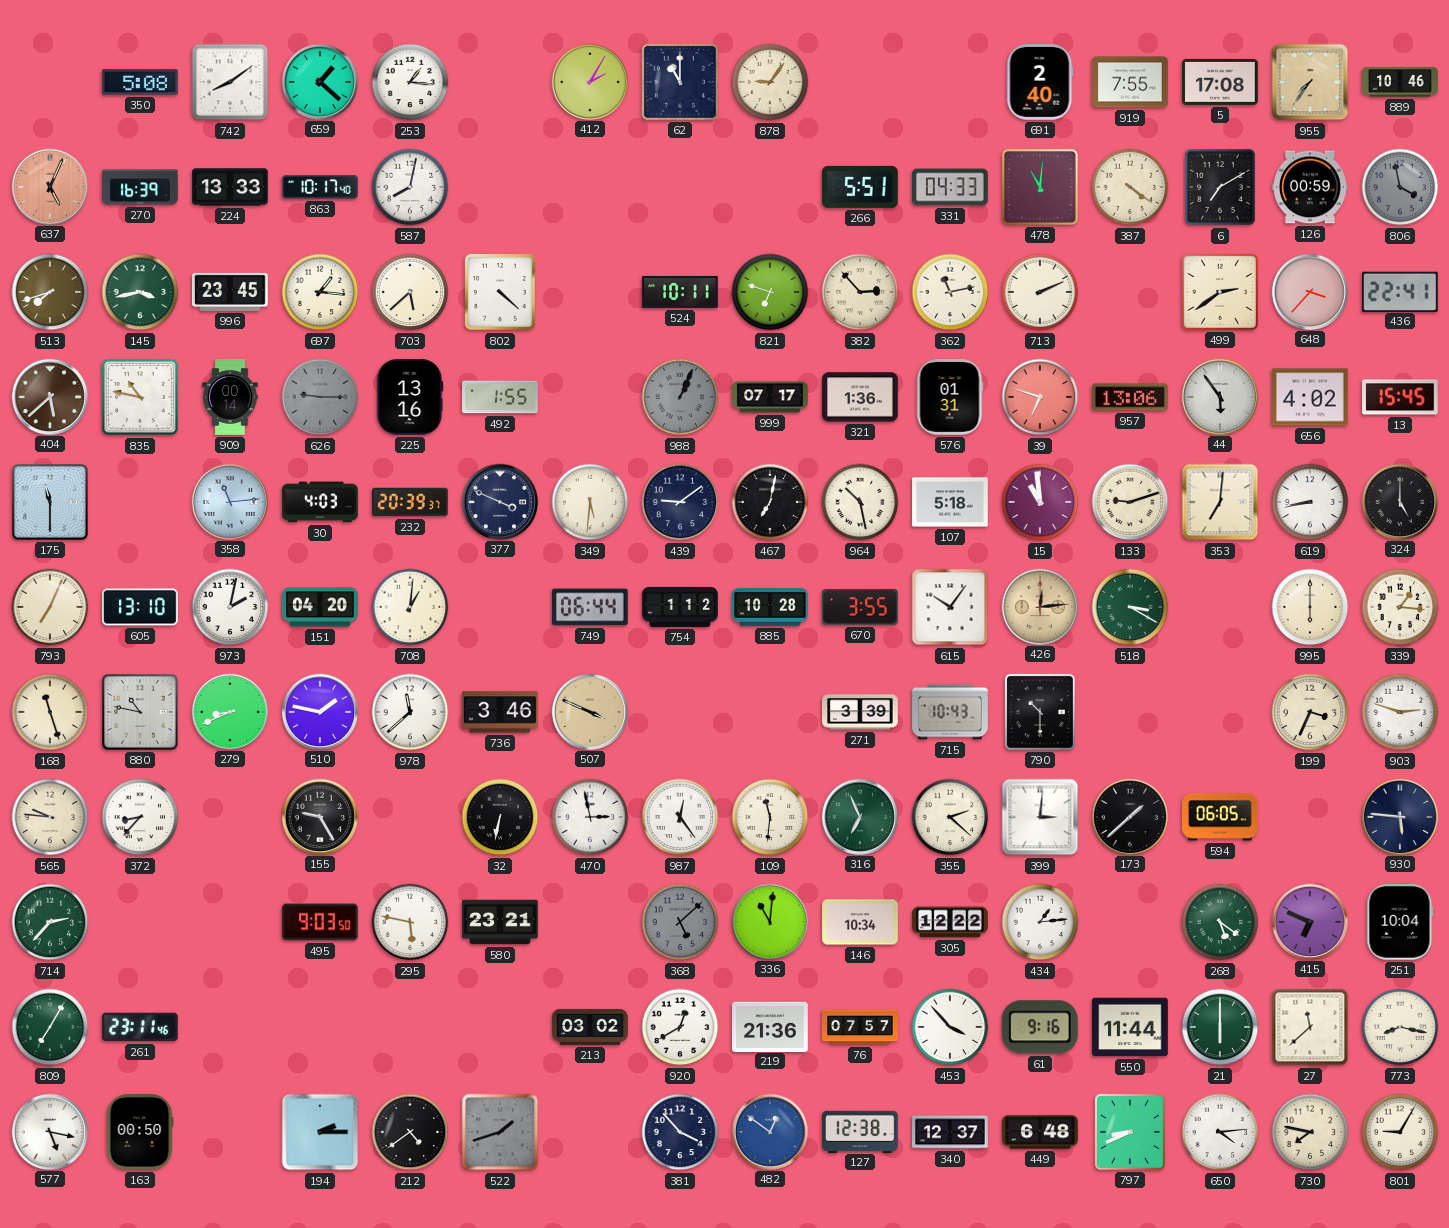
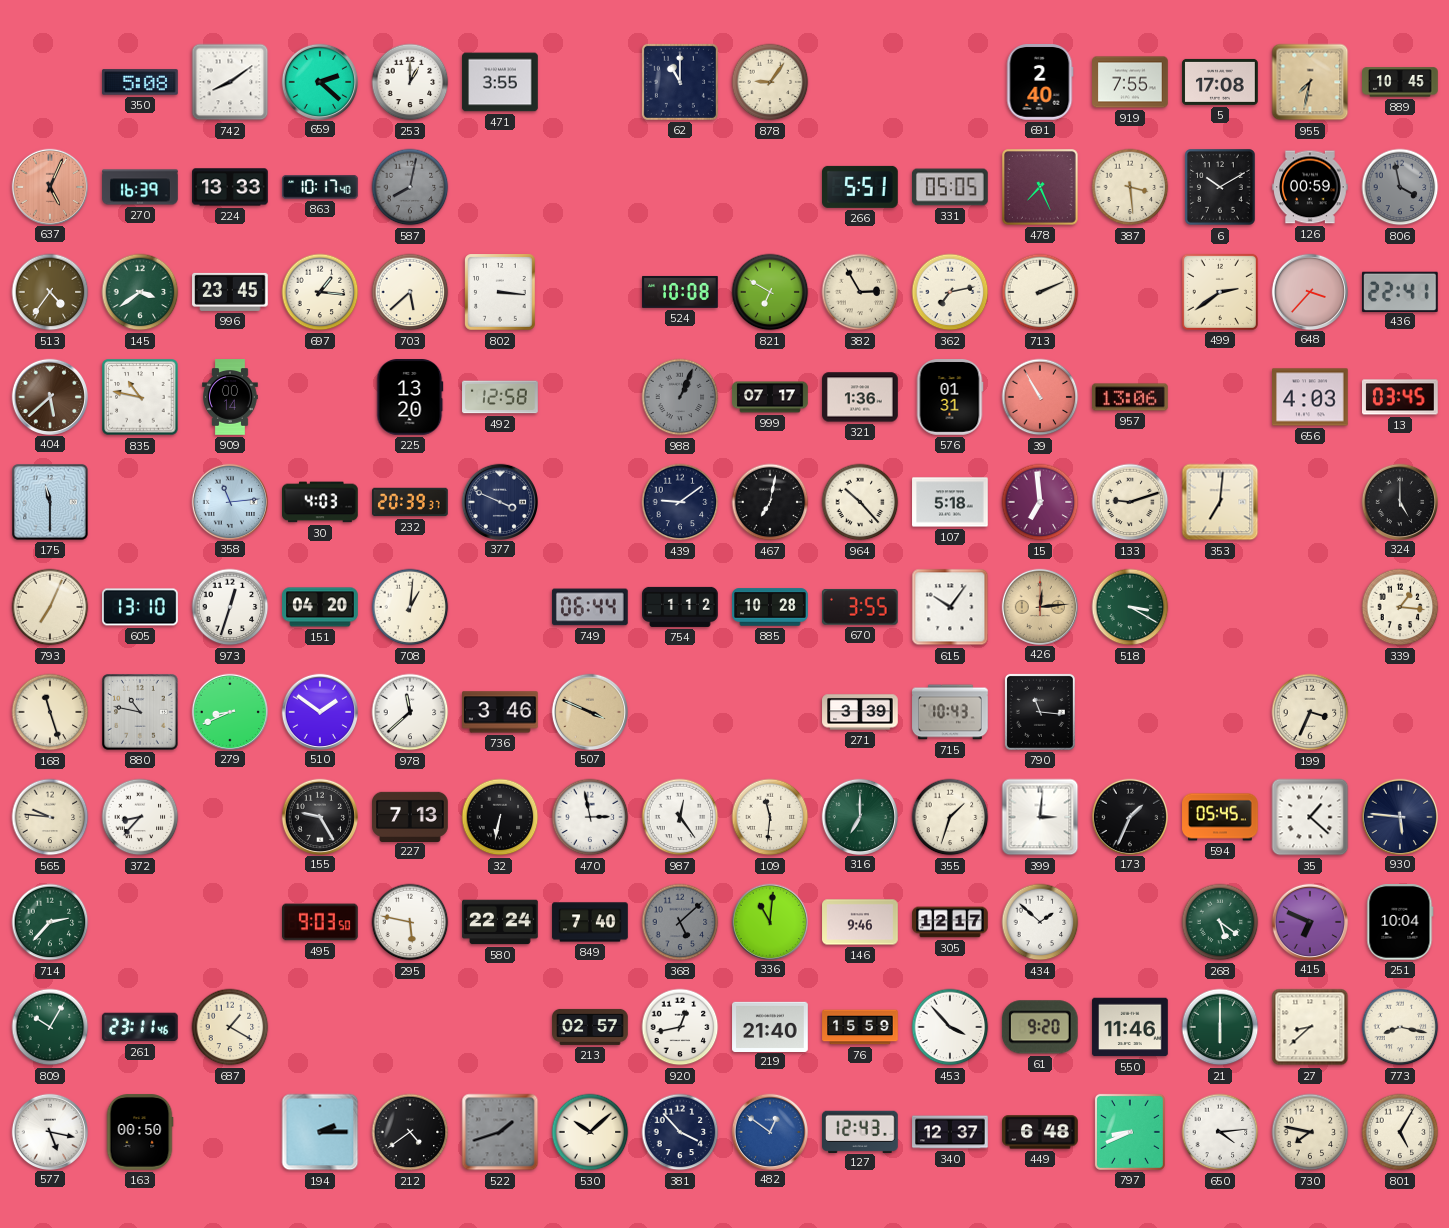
659: 1:22 -> 2:22 (320, 81)
253: 1:16 -> 1:00 (410, 82)
471: none -> 3:55 (500, 82)
412: 2:05 -> none (590, 81)
955: 7:36 -> 7:32 (1310, 82)
889: 10:46 -> 10:45 (1400, 82)
587 dial: white -> grey (410, 187)
331: 04:33 -> 05:05 (951, 187)
478: 11:01 -> 7:26 (1041, 188)
387: 4:21 -> 3:29 (1130, 187)
6: 7:10 -> 10:10 (1220, 187)
513: 7:42 -> 4:36 (50, 292)
145: 3:43 -> 3:39 (140, 292)
802: 4:22 -> 3:16 (500, 292)
524: 10:11 -> 10:08 (680, 292)
821: 6:48 -> 6:50 (770, 292)
382: 2:53 -> 2:55 (860, 292)
362: 11:13 -> 7:13 (950, 292)
626: 9:15 -> none (320, 397)
225: 13:16 -> 13:20 (410, 398)
492: 1:55 -> 12:58 (500, 397)
39: 6:48 -> 10:55 (1040, 397)
44: 5:54 -> none (1220, 396)
656: 4:02 -> 4:03 (1310, 397)
13: 15:45 -> 03:45 (1400, 397)
349: 5:31 -> none (590, 502)
964: 10:28 -> 10:23 (860, 502)
15: 10:59 -> 6:59 (1040, 502)
619: 8:43 -> none (1310, 502)
973: 2:02 -> 12:33 (230, 607)
995: 6:00 -> none (1310, 607)
510: 1:47 -> 1:51 (320, 711)
790: 10:30 -> 11:16 (1040, 712)
903: 2:48 -> none (1400, 712)
227: none -> 7:13 (410, 816)
316: 6:56 -> 7:00 (860, 816)
355: 2:22 -> 1:33 (950, 817)
173: 1:38 -> 1:34 (1130, 816)
594: 06:05 -> 05:45 (1220, 817)
35: none -> 1:22 (1310, 817)
580: 23:21 -> 22:24 (500, 922)
849: none -> 7:40 (590, 922)
146: 10:34 -> 9:46 (860, 922)
305: 12:22 -> 12:17 (950, 922)
434: 1:14 -> 1:52 (1040, 922)
809: 7:05 -> 10:05 (50, 1027)
687: none -> 1:20 (230, 1027)
213: 03:02 -> 02:57 (590, 1027)
920: 12:40 -> 12:43 (680, 1027)
219: 21:36 -> 21:40 (770, 1026)
76: 07:57 -> 15:59 (860, 1027)
61: 9:16 -> 9:20 (1040, 1027)
550: 11:44 -> 11:46 (1130, 1027)
27: 11:38 -> 8:38 (1310, 1027)
530: none -> 10:08 (590, 1132)
127: 12:38 -> 12:43 (861, 1131)
801: 9:05 -> 5:05 (1400, 1132)
